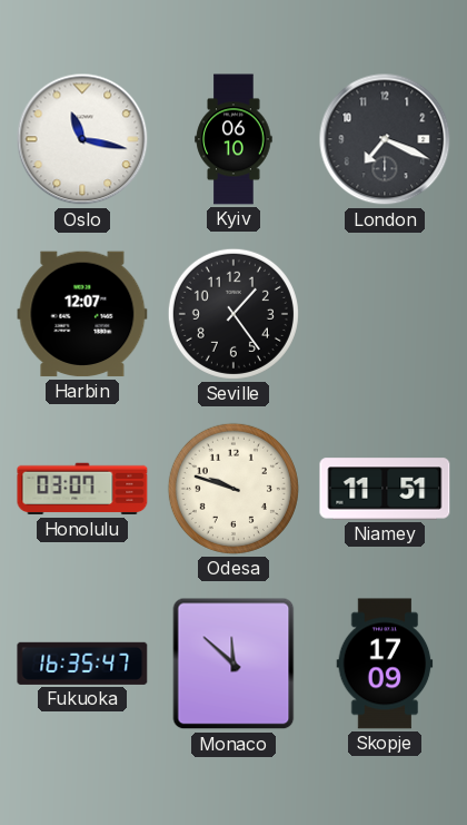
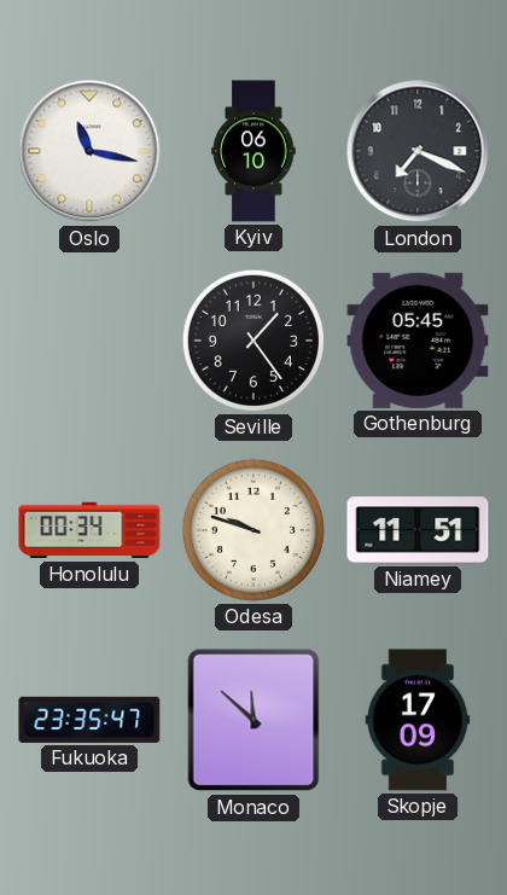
Harbin: 12:07 -> none (82, 314)
Gothenburg: none -> 05:45 (418, 341)
Honolulu: 03:07 -> 00:34 (89, 530)
Fukuoka: 16:35 -> 23:35 (89, 720)
